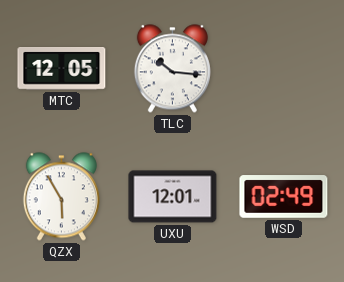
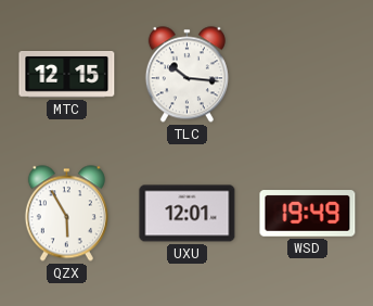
MTC: 12:05 -> 12:15 (67, 75)
WSD: 02:49 -> 19:49 (308, 214)
